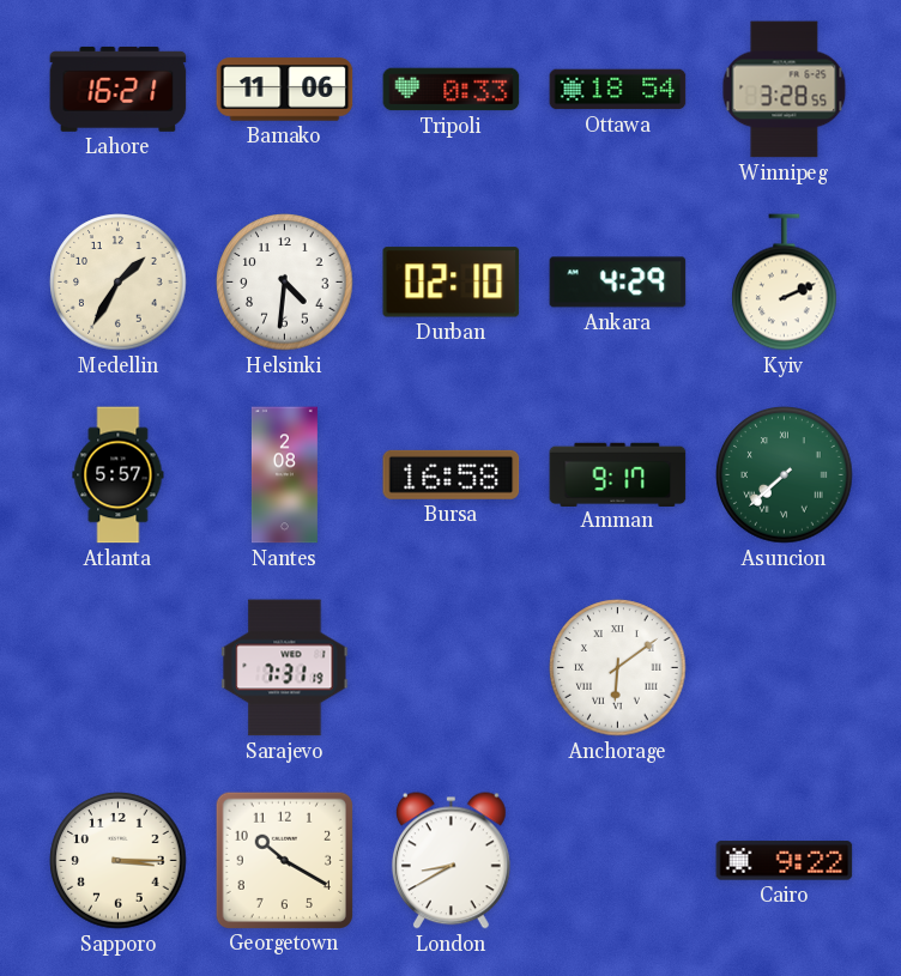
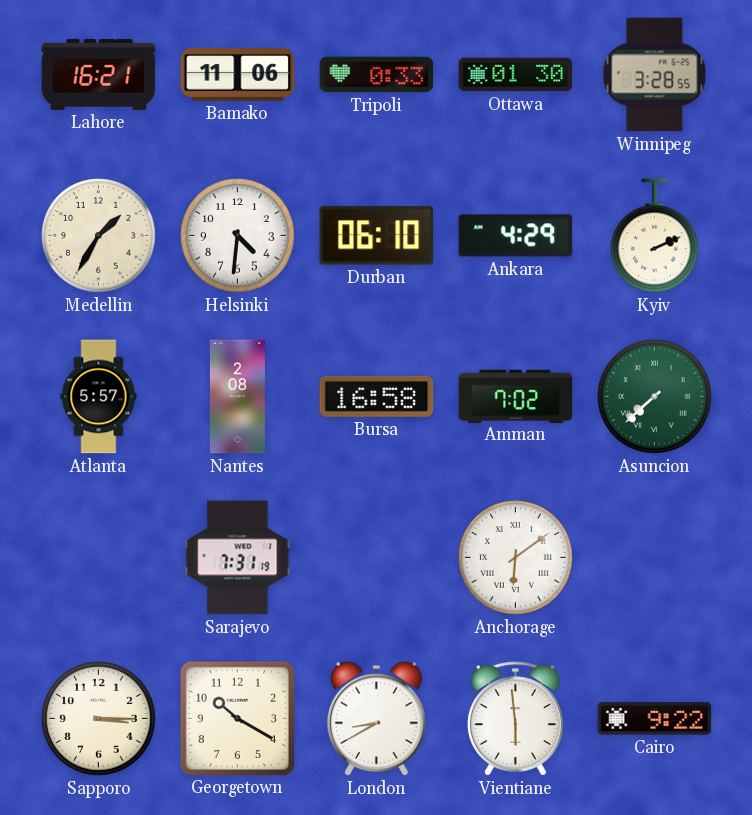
Ottawa: 18:54 -> 01:30 (516, 75)
Durban: 02:10 -> 06:10 (377, 236)
Amman: 9:17 -> 7:02 (516, 396)
Vientiane: none -> 5:59 (516, 719)
